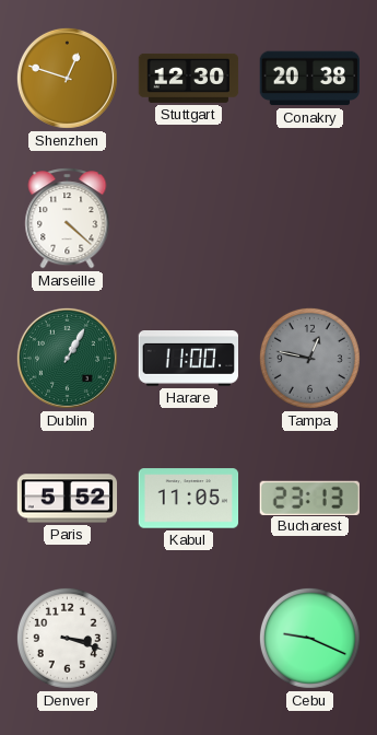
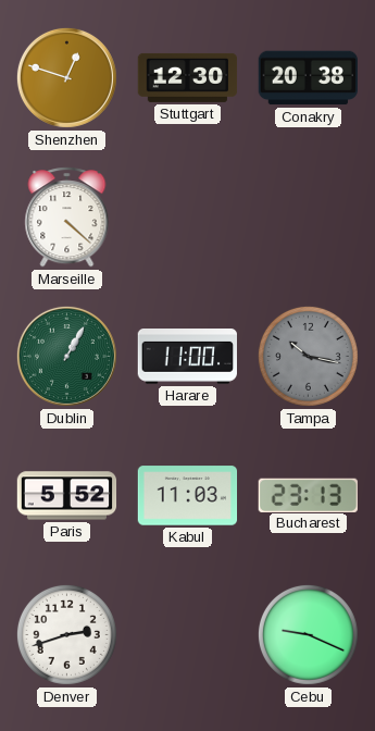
Tampa: 12:47 -> 10:17 (308, 356)
Kabul: 11:05 -> 11:03 (188, 496)
Denver: 3:18 -> 2:42 (66, 634)
